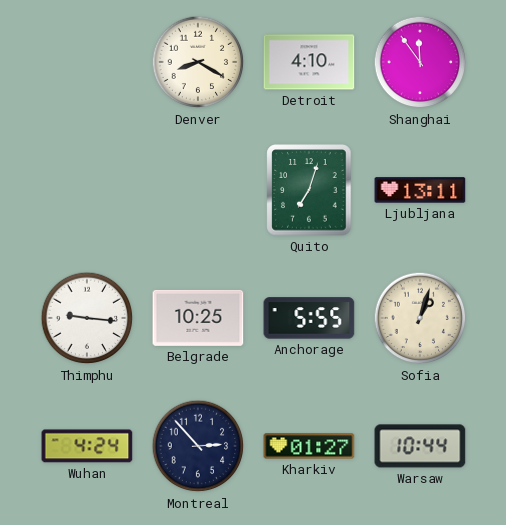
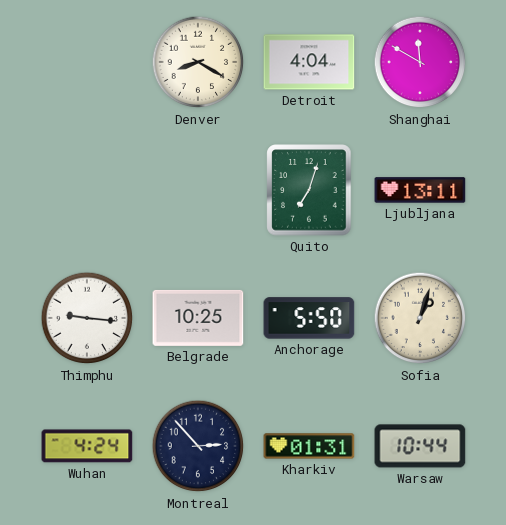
Detroit: 4:10 -> 4:04 (309, 62)
Shanghai: 11:54 -> 11:50 (420, 62)
Anchorage: 5:55 -> 5:50 (309, 318)
Kharkiv: 01:27 -> 01:31 (309, 446)
